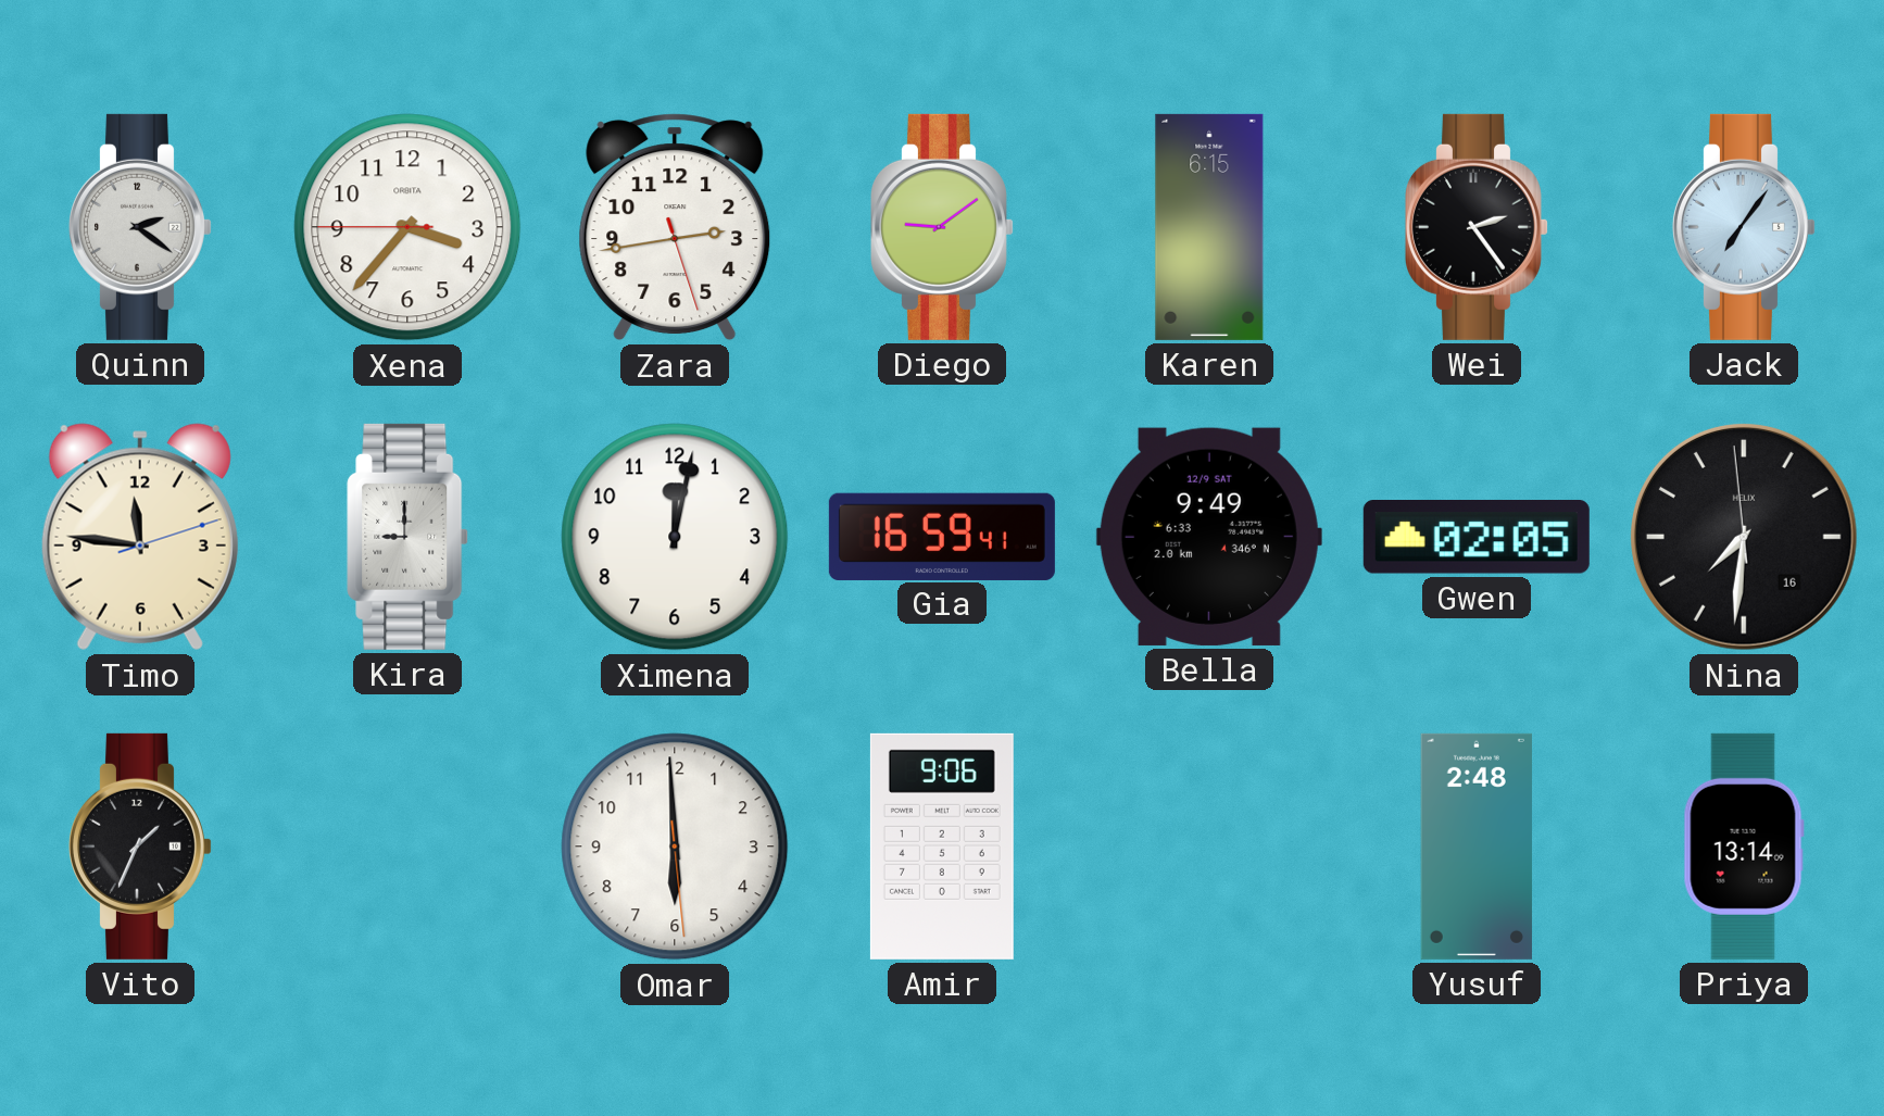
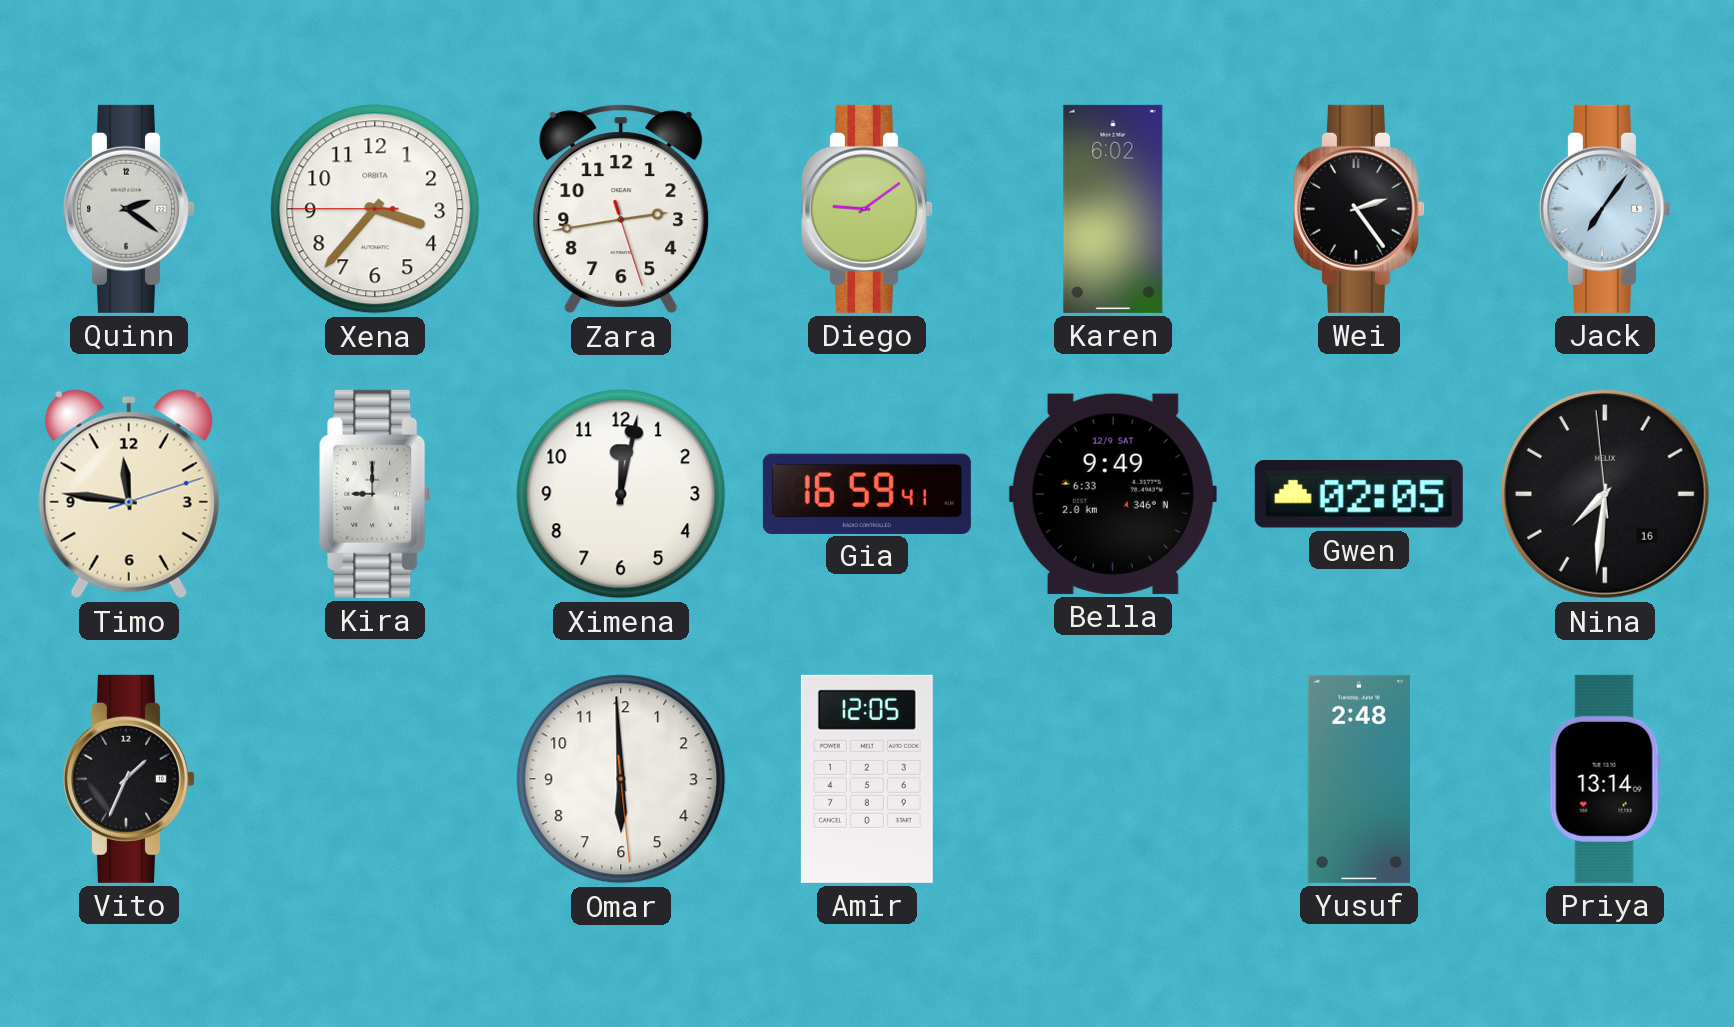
Karen: 6:15 -> 6:02 (1113, 209)
Amir: 9:06 -> 12:05 (867, 779)
